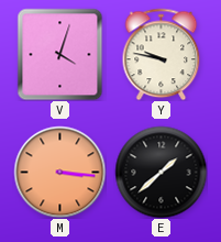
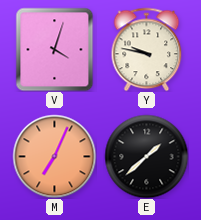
M: 3:16 -> 7:04 (54, 156)
